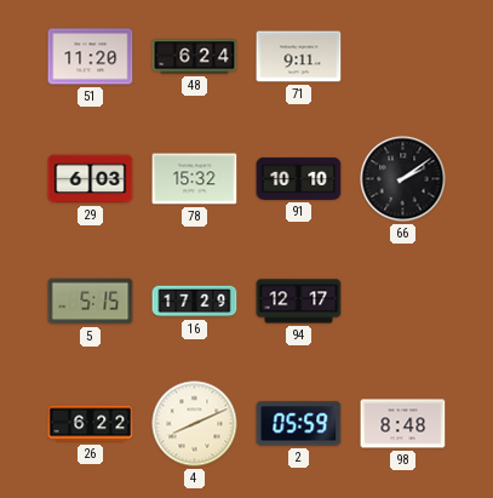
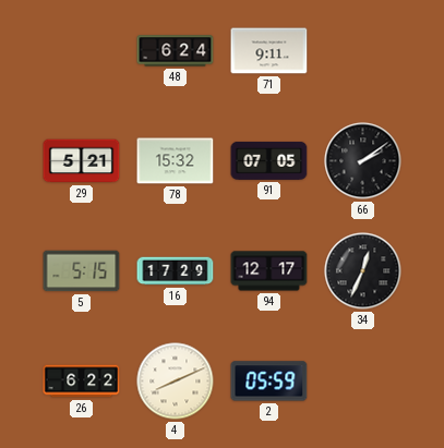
51: 11:20 -> none (91, 57)
29: 6:03 -> 5:21 (82, 161)
91: 10:10 -> 07:05 (269, 160)
34: none -> 12:34 (363, 271)
98: 8:48 -> none (403, 424)
